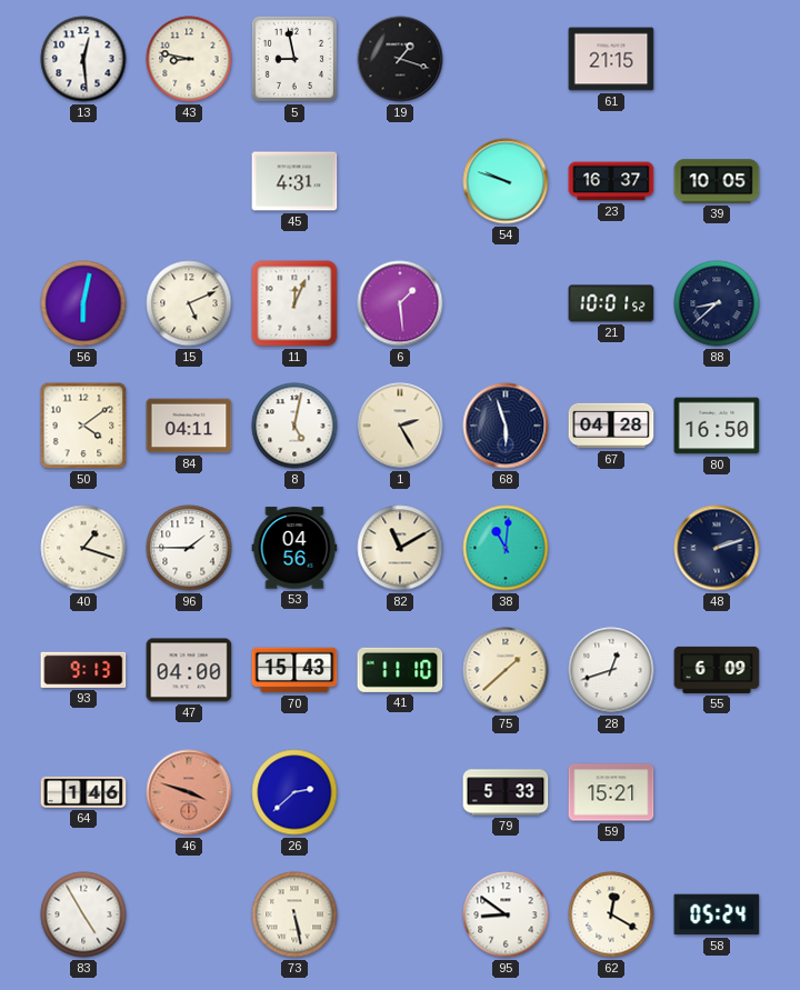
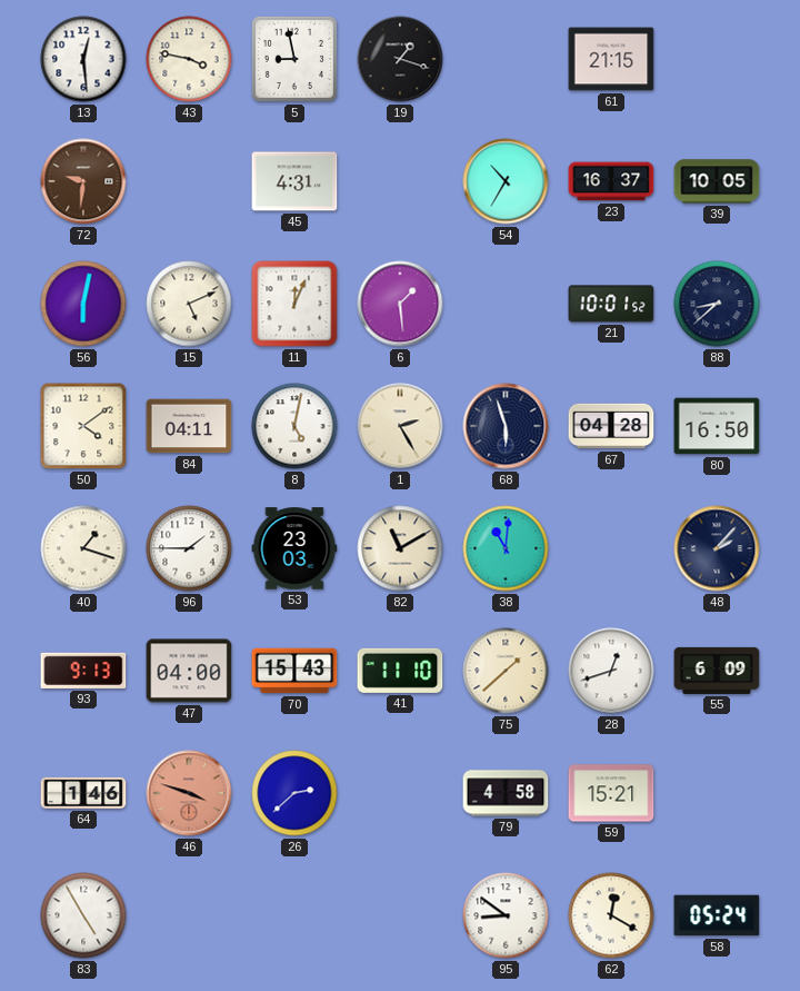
43: 8:47 -> 3:47 (189, 59)
72: none -> 9:31 (83, 181)
54: 9:48 -> 10:35 (506, 181)
53: 04:56 -> 23:03 (294, 548)
48: 2:12 -> 2:07 (717, 548)
79: 5:33 -> 4:58 (506, 793)
73: 5:28 -> none (294, 914)
